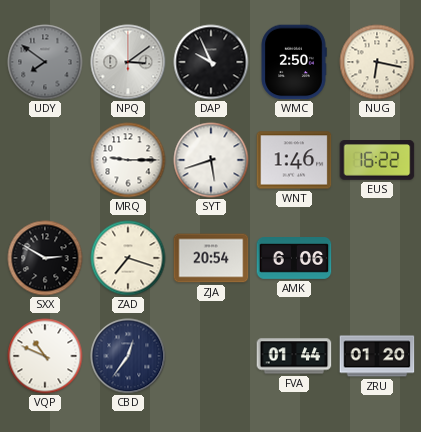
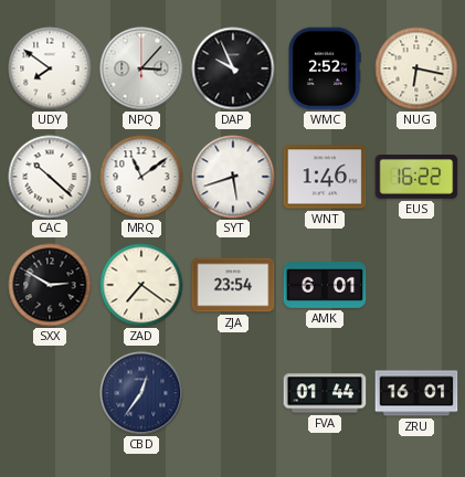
UDY dial: grey -> white (50, 68)
NPQ: 3:09 -> 3:07 (141, 68)
WMC: 2:50 -> 2:52 (325, 68)
CAC: none -> 10:22 (50, 177)
MRQ: 9:15 -> 11:09 (141, 177)
ZAD: 7:18 -> 7:21 (141, 285)
ZJA: 20:54 -> 23:54 (233, 285)
AMK: 6:06 -> 6:01 (325, 286)
VQP: 10:49 -> none (45, 356)
ZRU: 01:20 -> 16:01 (416, 393)
